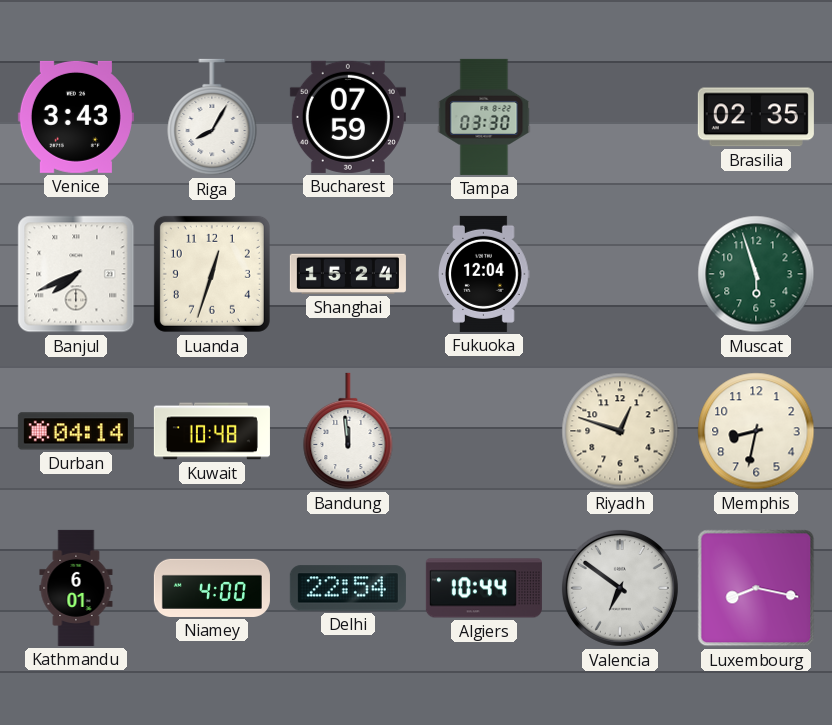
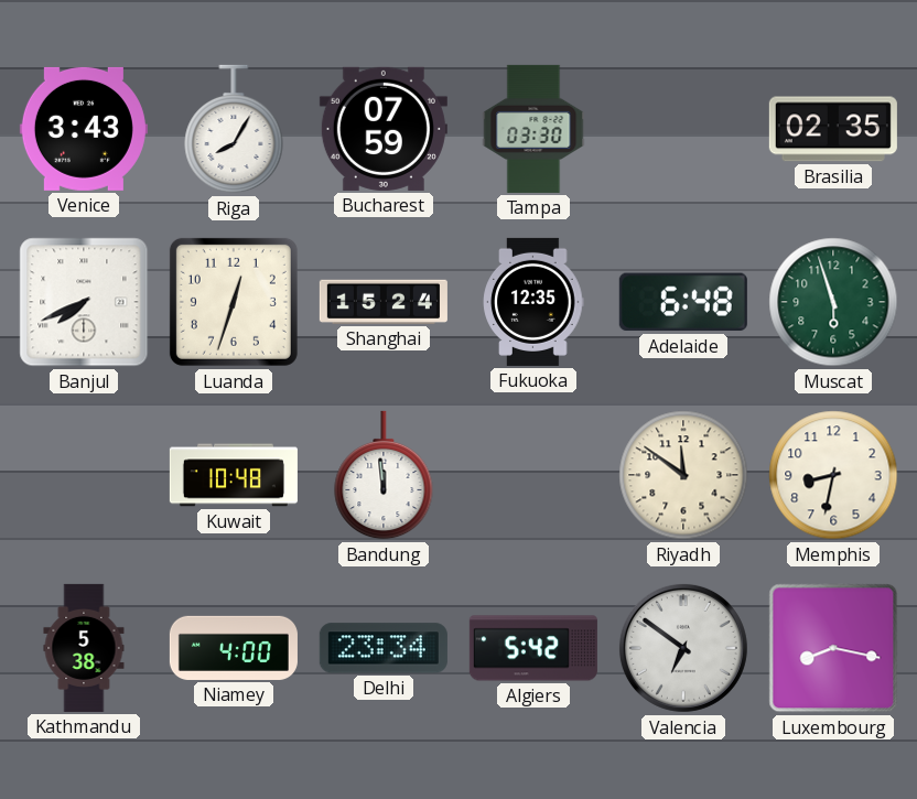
Fukuoka: 12:04 -> 12:35 (533, 302)
Adelaide: none -> 6:48 (683, 302)
Durban: 04:14 -> none (76, 431)
Riyadh: 12:48 -> 11:51 (683, 475)
Kathmandu: 6:01 -> 5:38 (84, 648)
Delhi: 22:54 -> 23:34 (384, 648)
Algiers: 10:44 -> 5:42 (533, 648)
